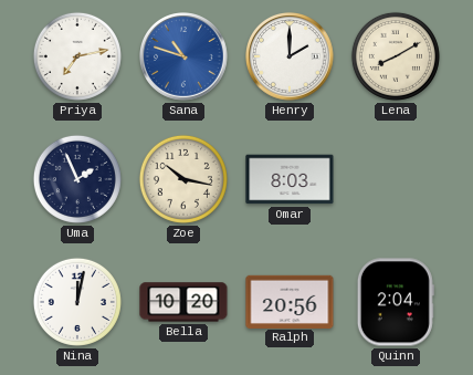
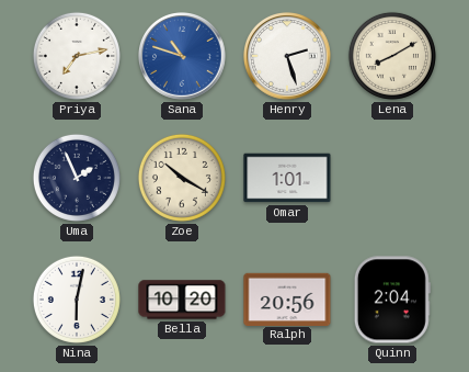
Henry: 2:00 -> 2:27 (288, 57)
Zoe: 10:17 -> 10:20 (182, 178)
Omar: 8:03 -> 1:01 (287, 178)
Nina: 12:02 -> 6:02 (77, 300)
